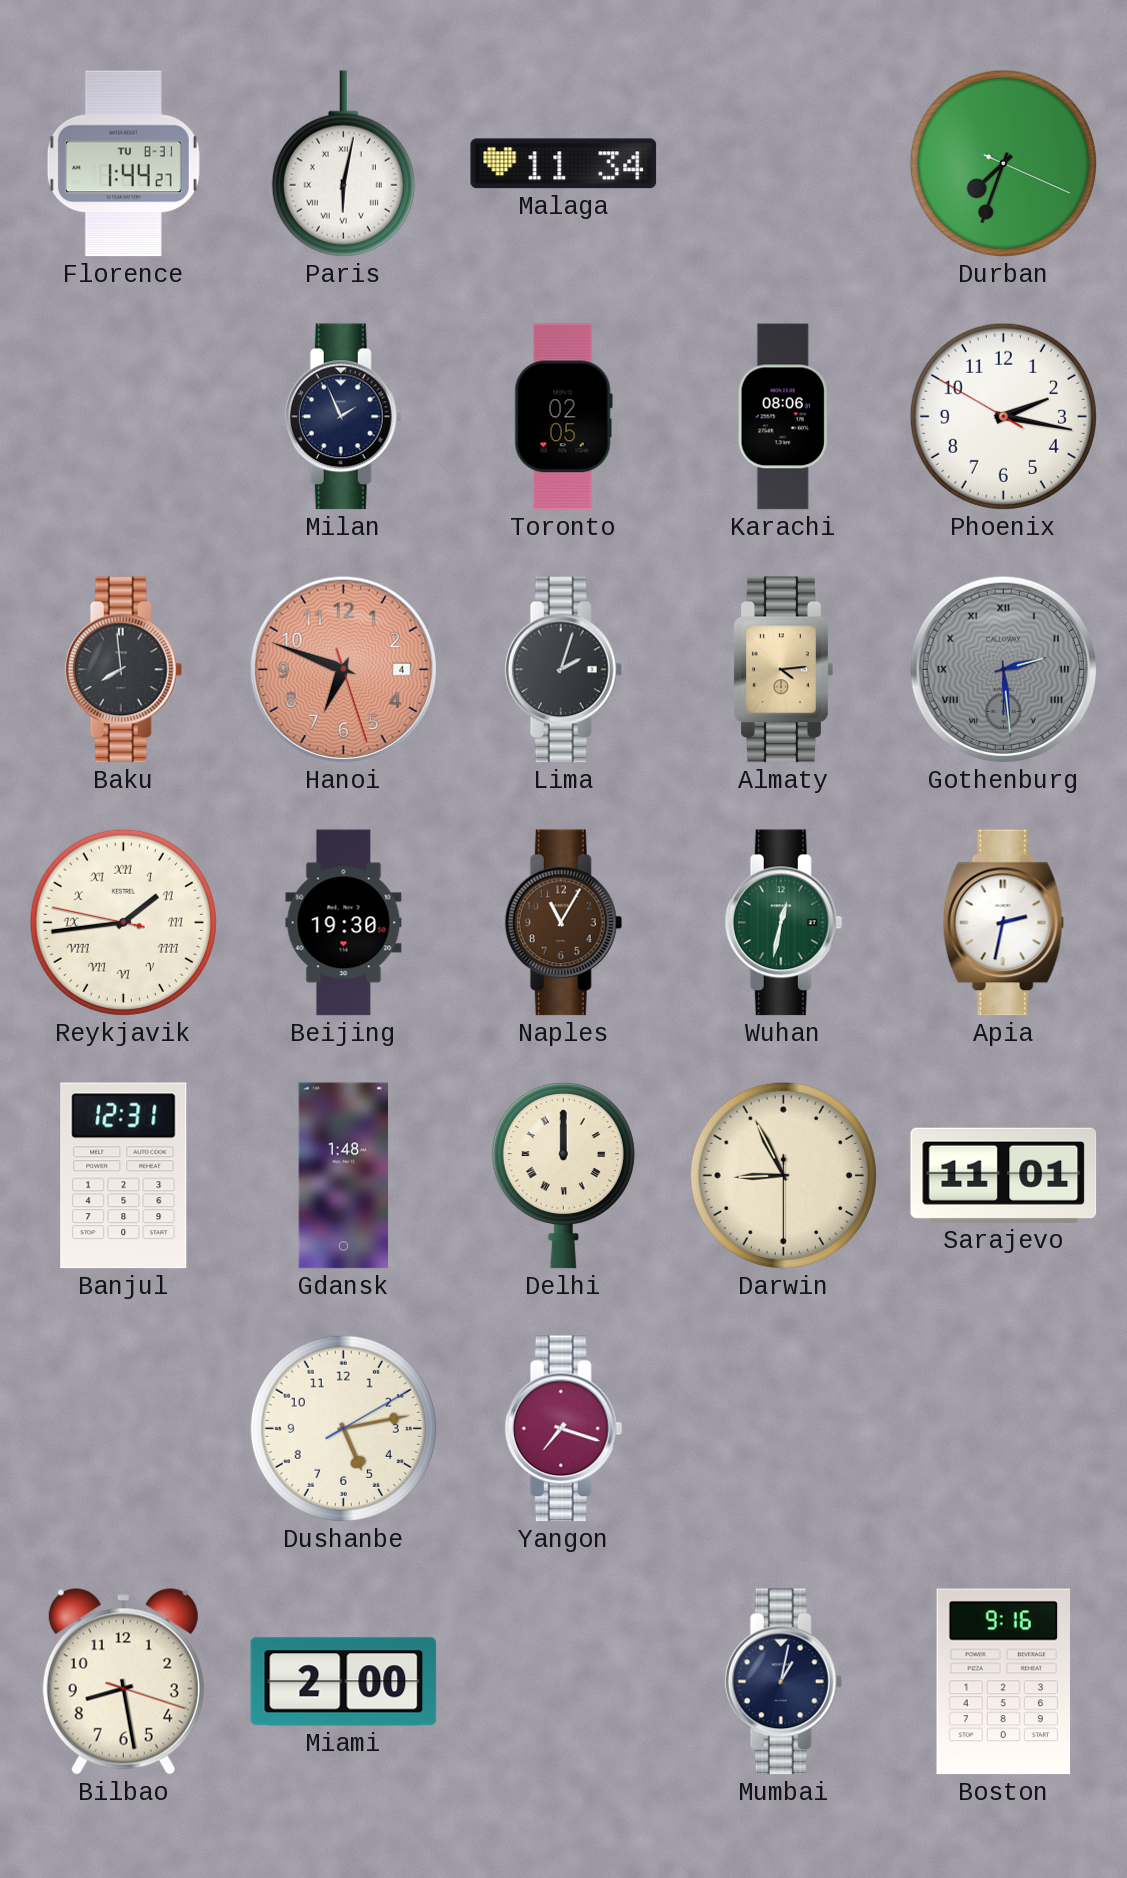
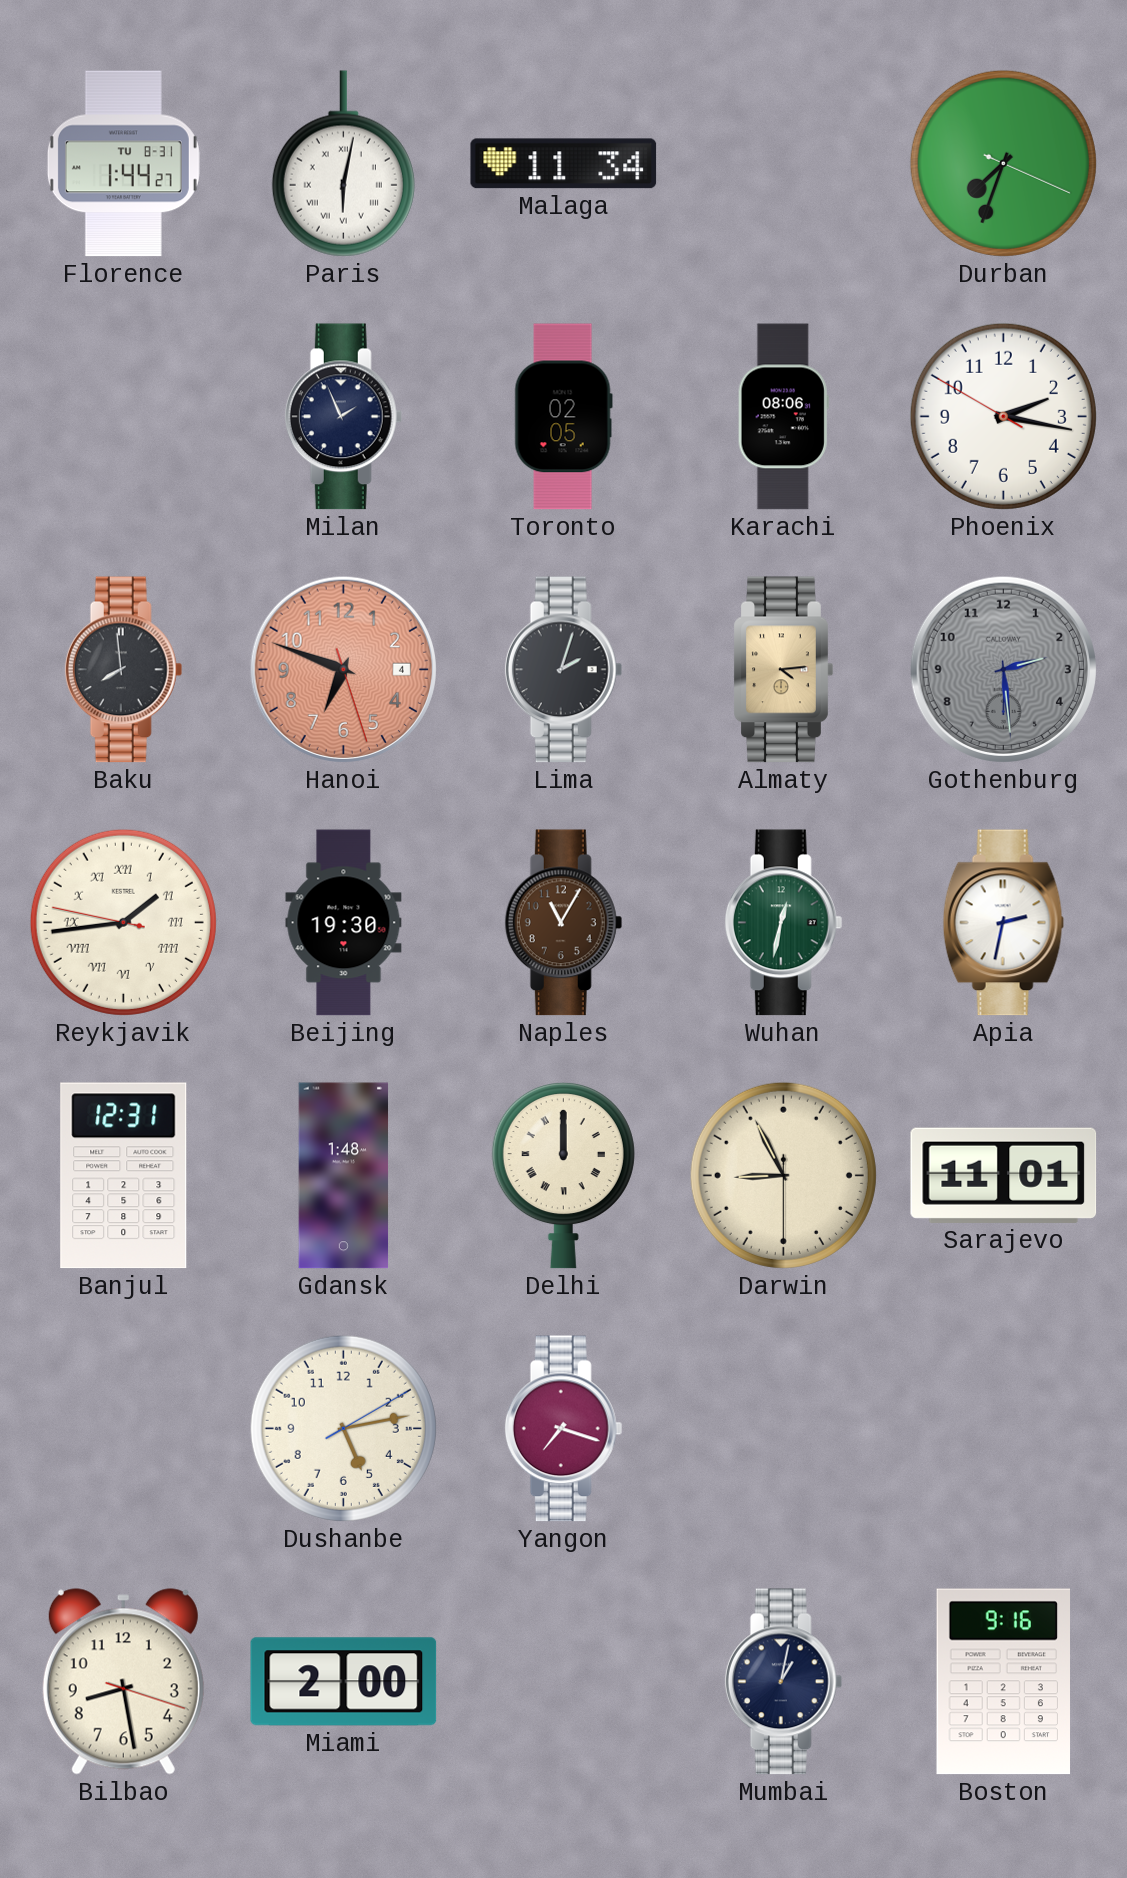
Gothenburg numerals: Roman -> Arabic (1003, 669)
